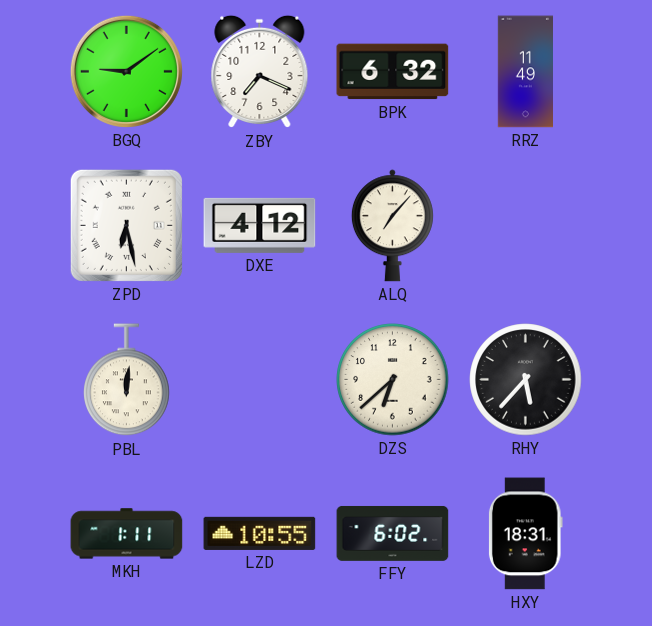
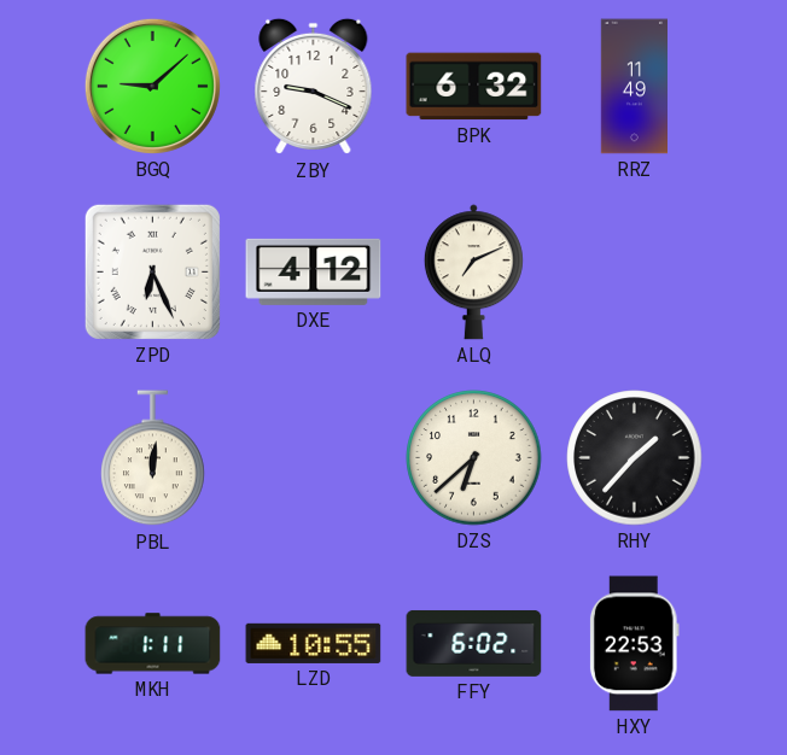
BGQ: 9:09 -> 9:08 (152, 86)
ZBY: 7:19 -> 9:19 (314, 87)
ZPD: 6:28 -> 6:26 (152, 271)
ALQ: 7:07 -> 7:11 (473, 273)
RHY: 5:37 -> 1:37 (635, 458)
HXY: 18:31 -> 22:53 (634, 644)
